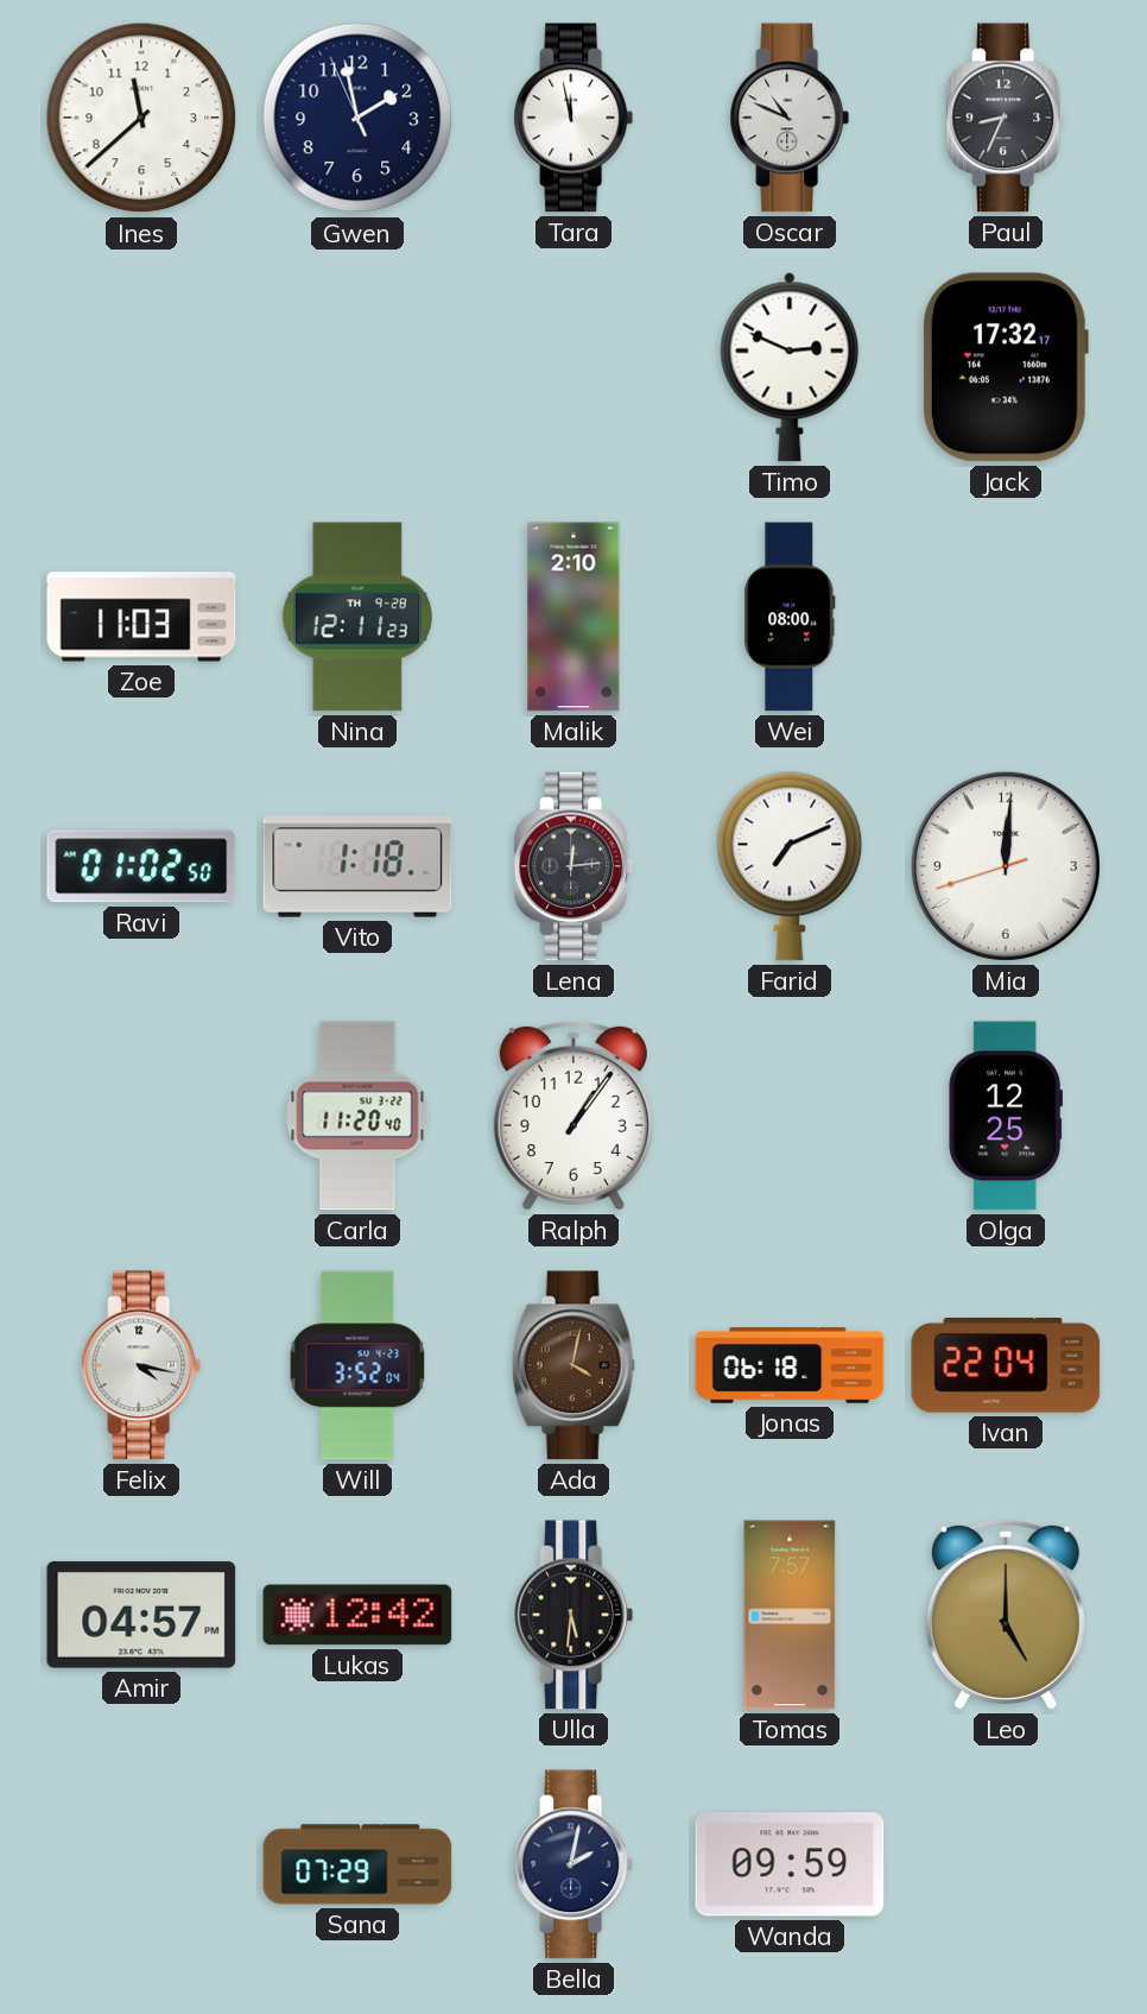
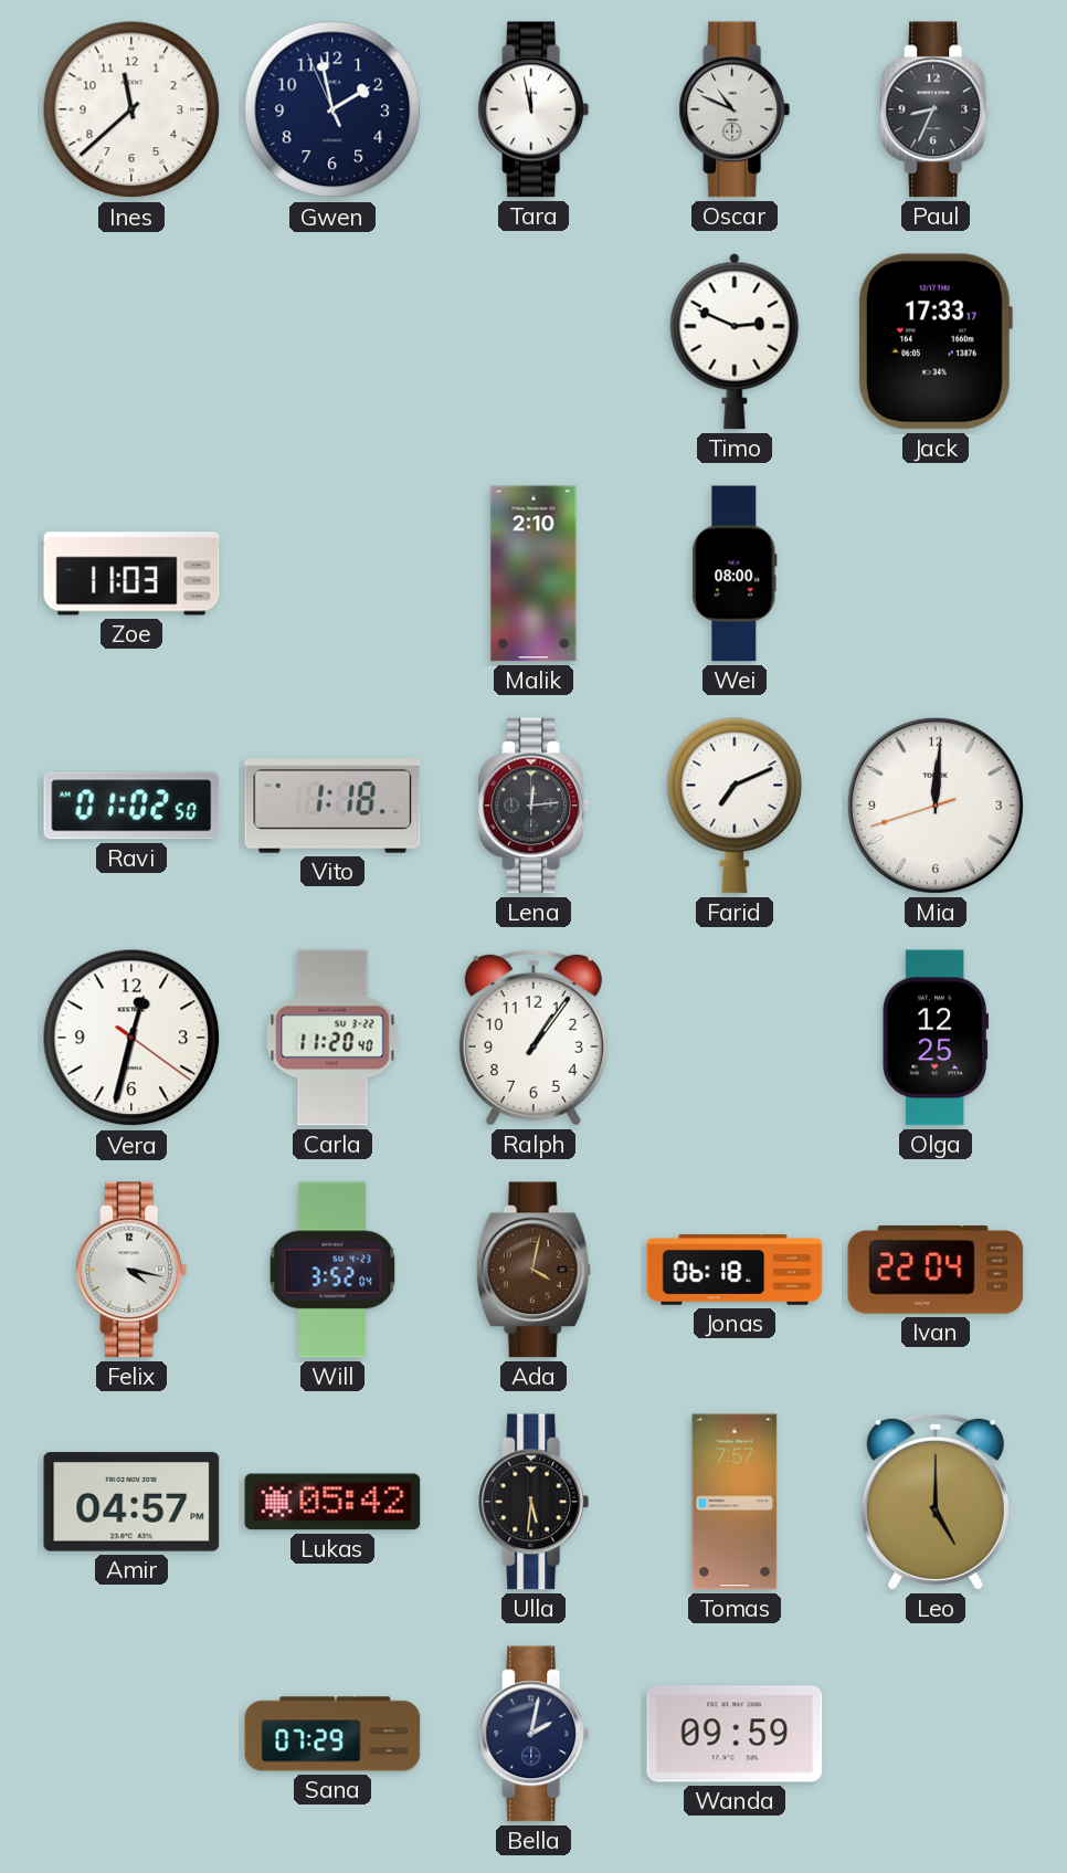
Jack: 17:32 -> 17:33 (934, 341)
Nina: 12:11 -> none (357, 617)
Vera: none -> 12:32 (131, 1038)
Lukas: 12:42 -> 05:42 (332, 1502)
